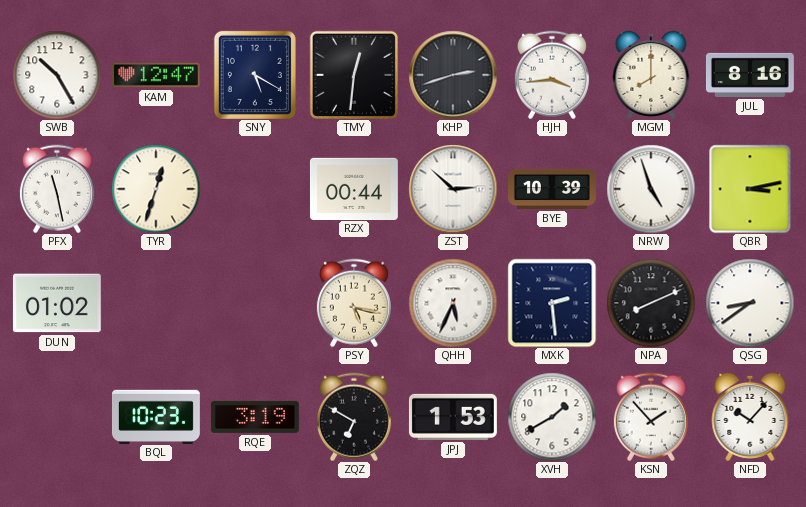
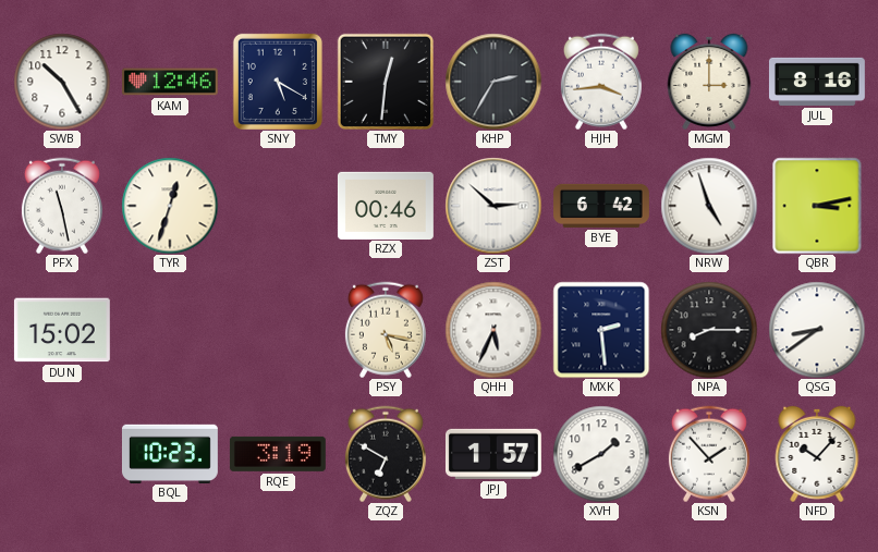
KAM: 12:47 -> 12:46 (170, 82)
KHP: 2:42 -> 2:35 (493, 82)
MGM: 8:00 -> 3:00 (709, 82)
RZX: 00:44 -> 00:46 (386, 205)
BYE: 10:39 -> 6:42 (602, 206)
DUN: 01:02 -> 15:02 (62, 330)
NPA: 8:11 -> 8:15 (709, 330)
JPJ: 1:53 -> 1:57 (493, 454)
